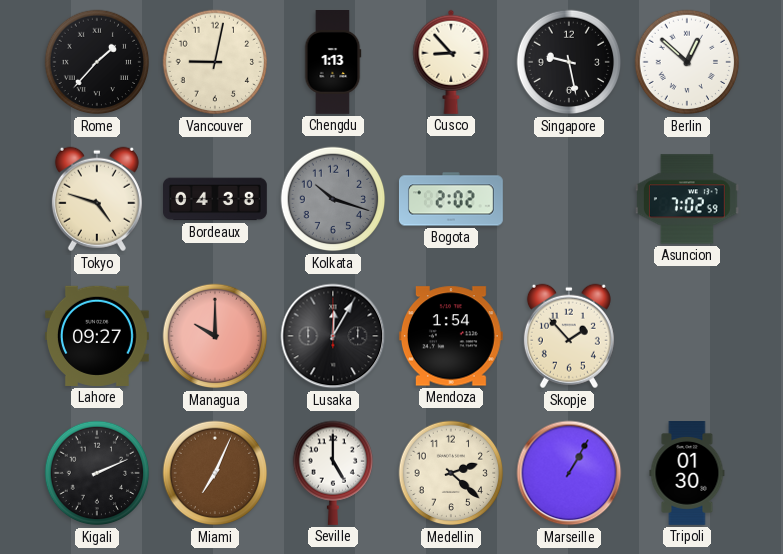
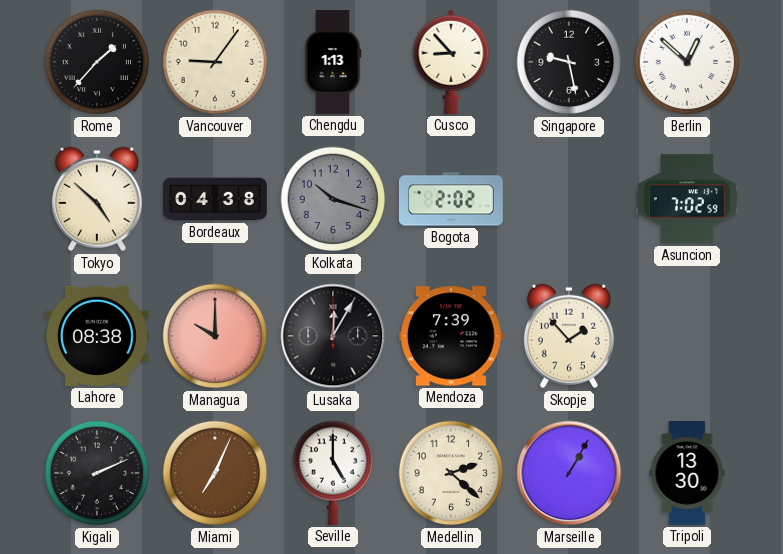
Vancouver: 9:02 -> 9:06 (215, 62)
Tokyo: 4:48 -> 4:52 (97, 199)
Lahore: 09:27 -> 08:38 (97, 336)
Mendoza: 1:54 -> 7:39 (451, 336)
Tripoli: 01:30 -> 13:30 (687, 474)
